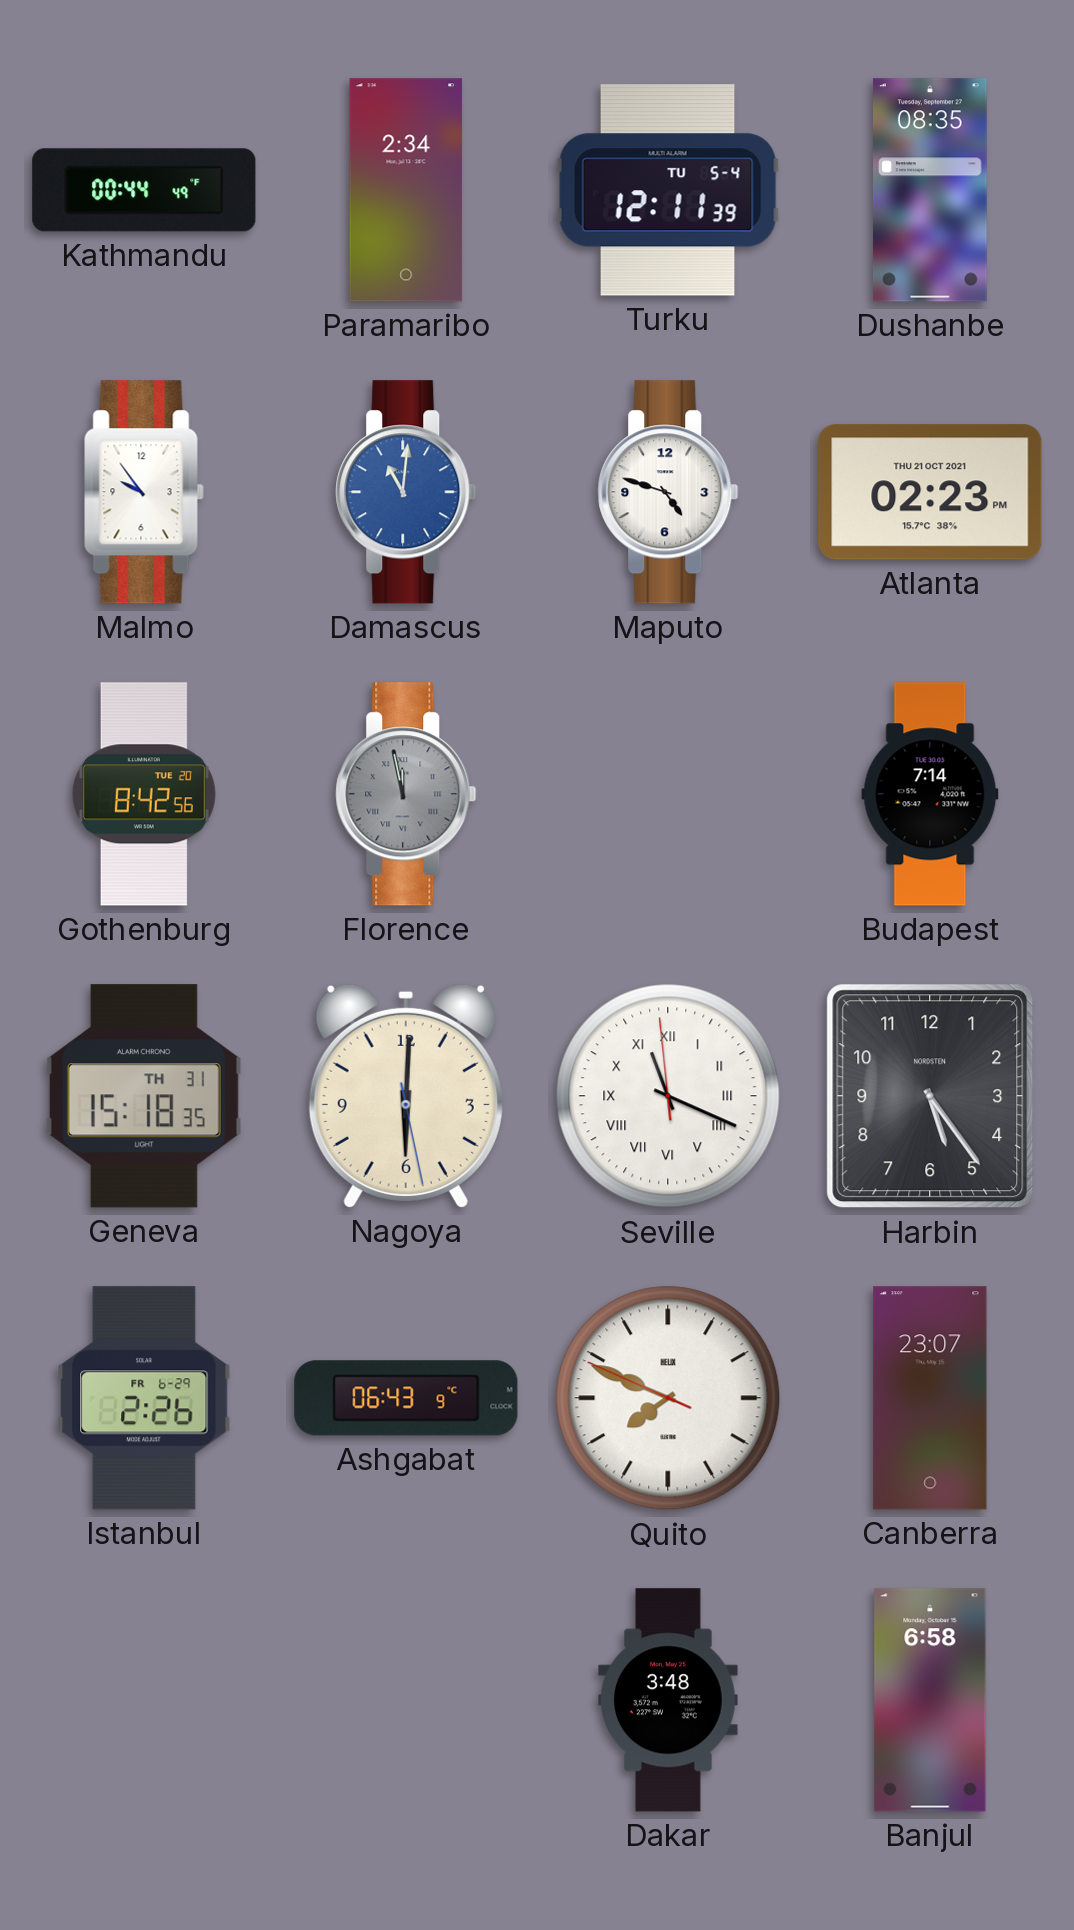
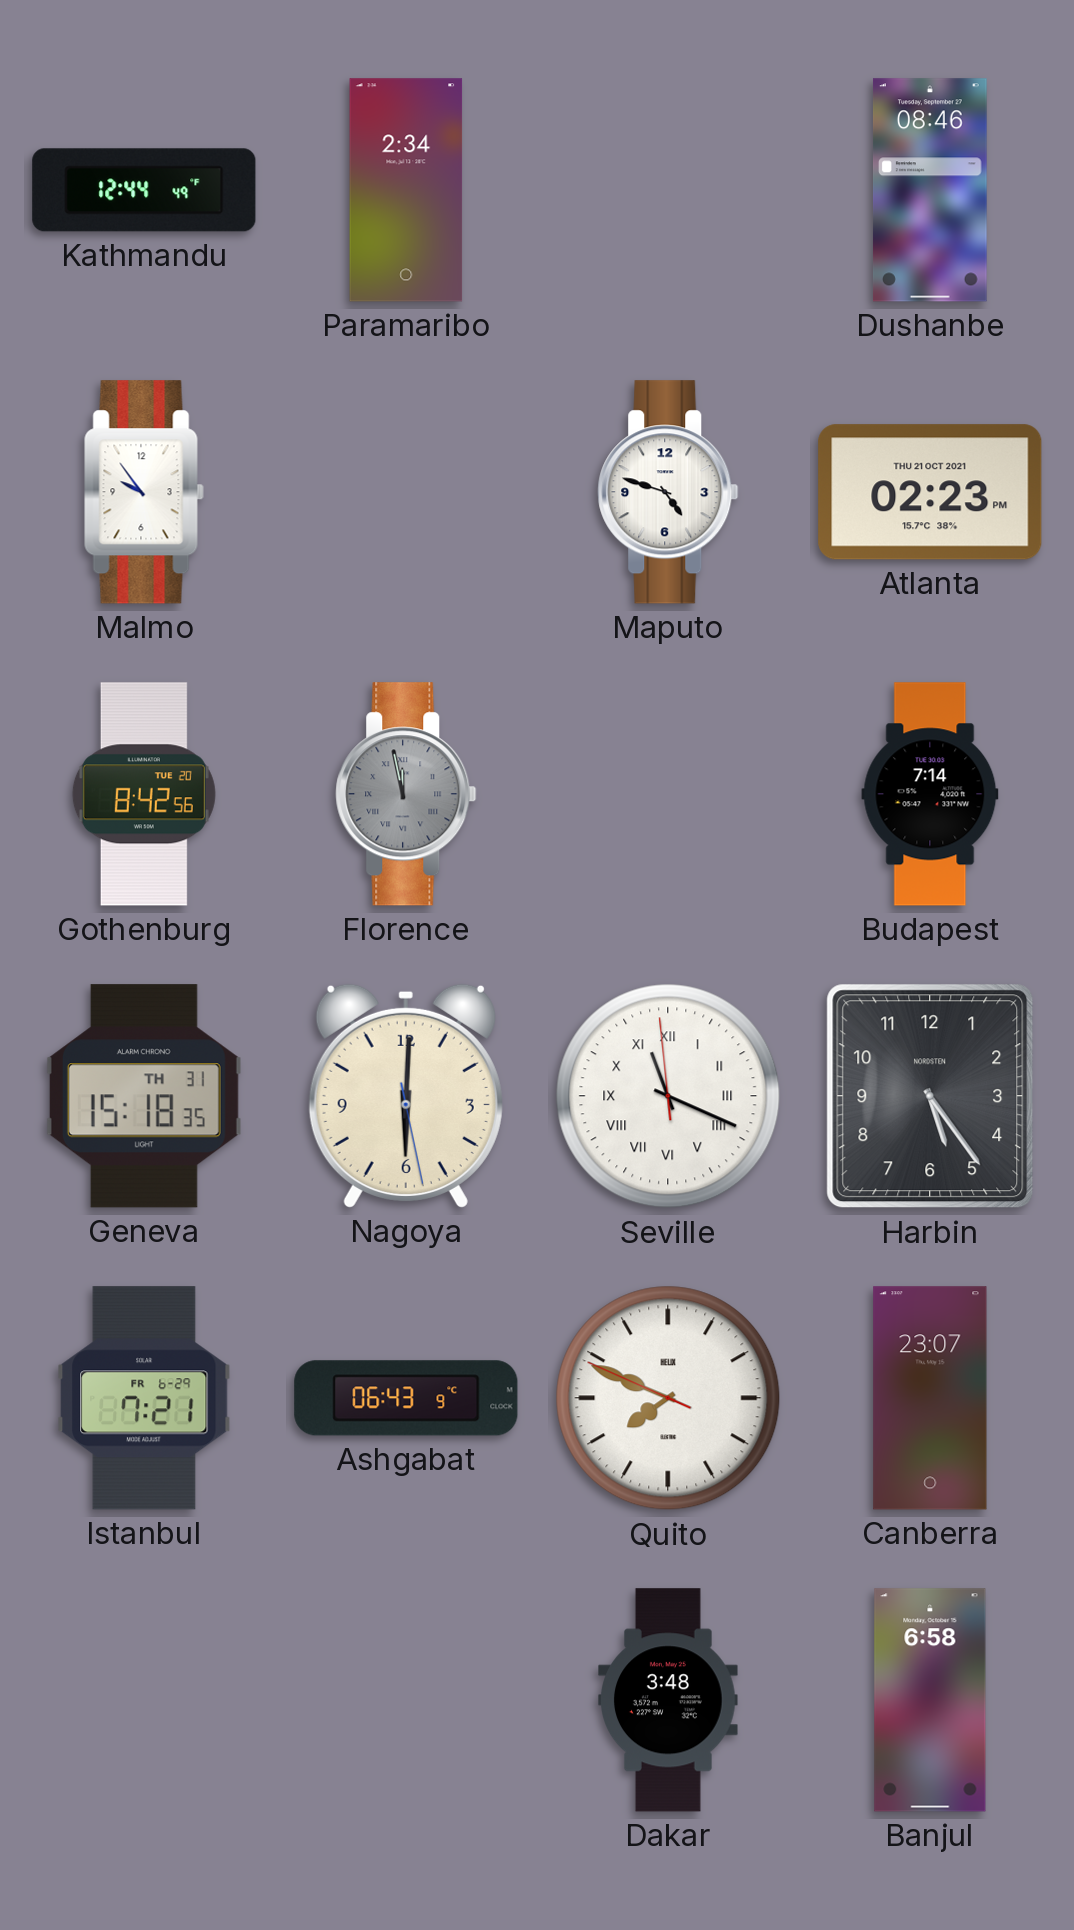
Kathmandu: 00:44 -> 12:44 (144, 190)
Turku: 12:11 -> none (668, 190)
Dushanbe: 08:35 -> 08:46 (930, 190)
Damascus: 11:01 -> none (406, 492)
Istanbul: 2:26 -> 7:21 (144, 1398)
